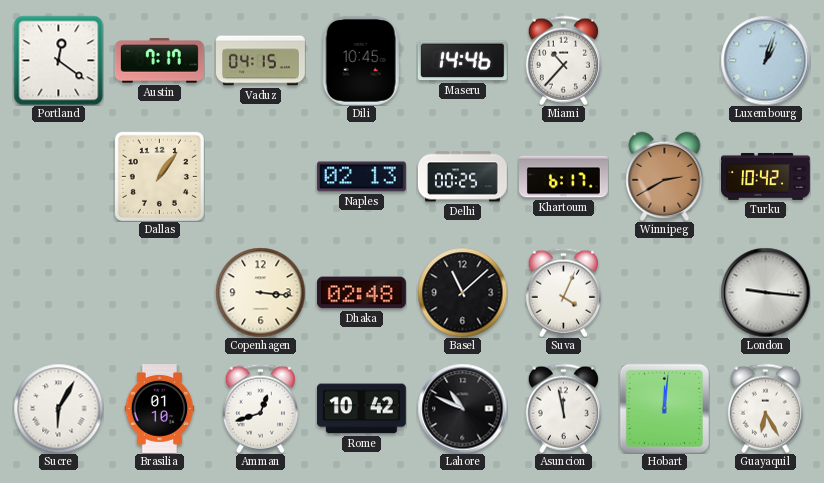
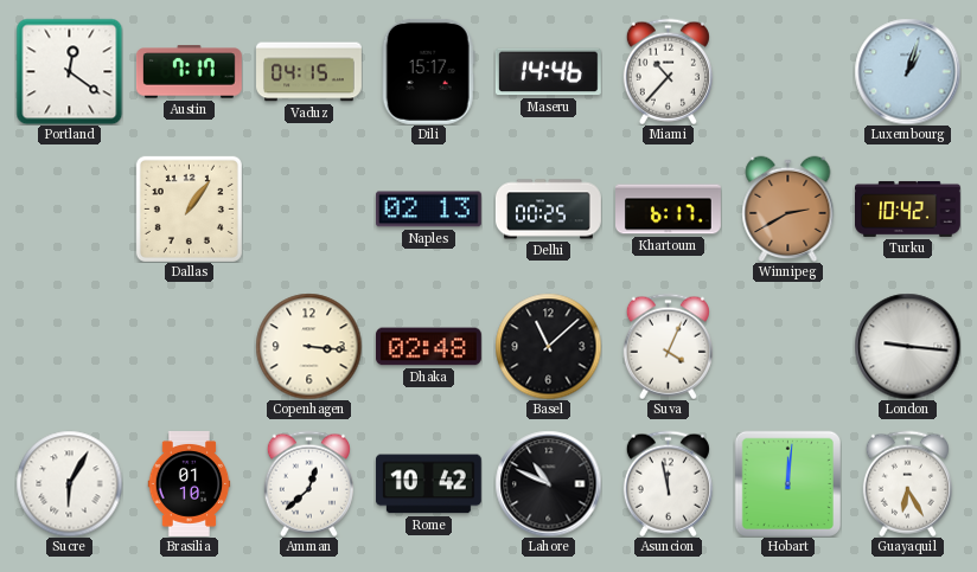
Dili: 10:45 -> 15:17 (428, 71)
Amman: 12:42 -> 12:38 (308, 483)
